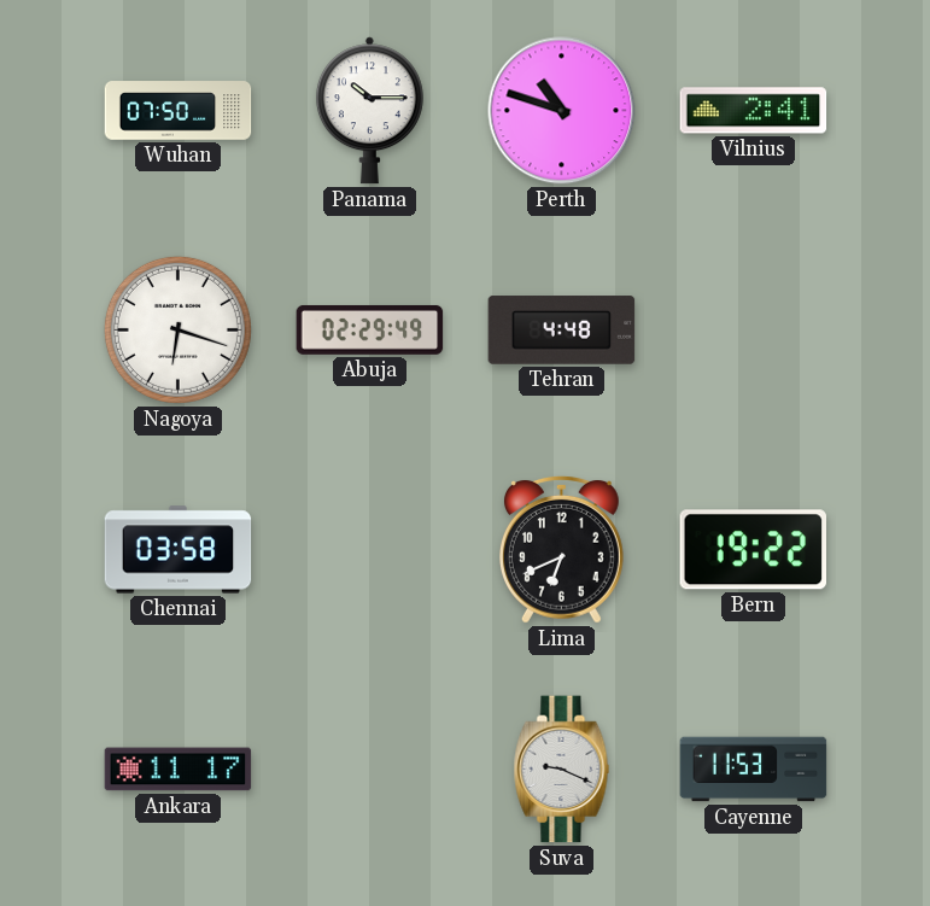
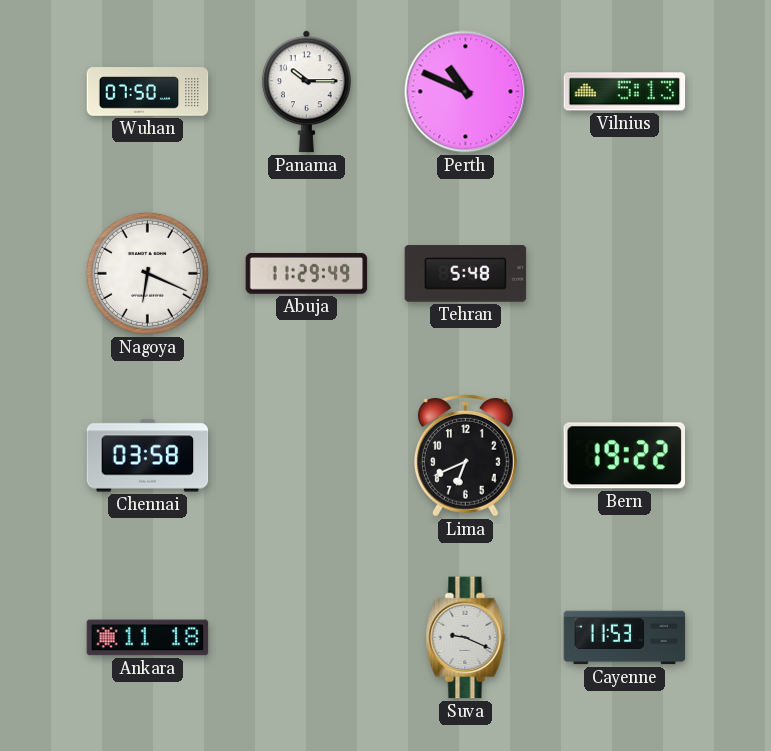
Perth: 10:48 -> 10:49 (466, 92)
Vilnius: 2:41 -> 5:13 (625, 92)
Nagoya: 6:18 -> 6:19 (147, 273)
Abuja: 02:29 -> 11:29 (307, 273)
Tehran: 4:48 -> 5:48 (466, 274)
Ankara: 11:17 -> 11:18 (148, 638)
